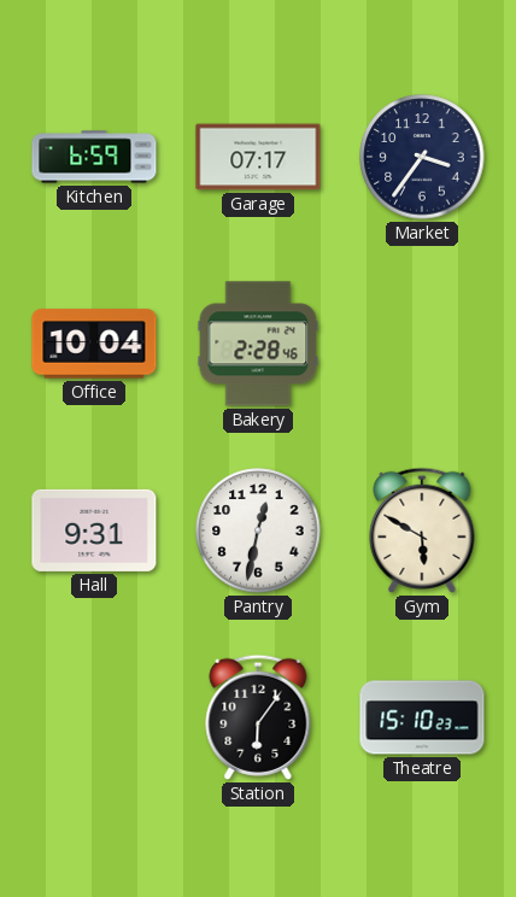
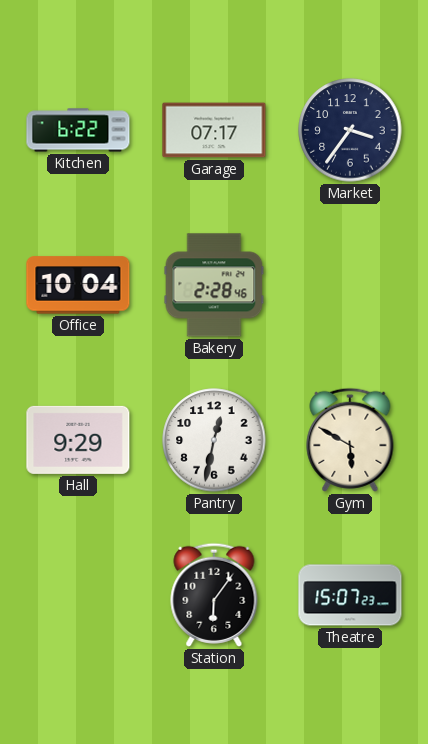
Kitchen: 6:59 -> 6:22 (78, 130)
Hall: 9:31 -> 9:29 (78, 440)
Theatre: 15:10 -> 15:07 (350, 595)
